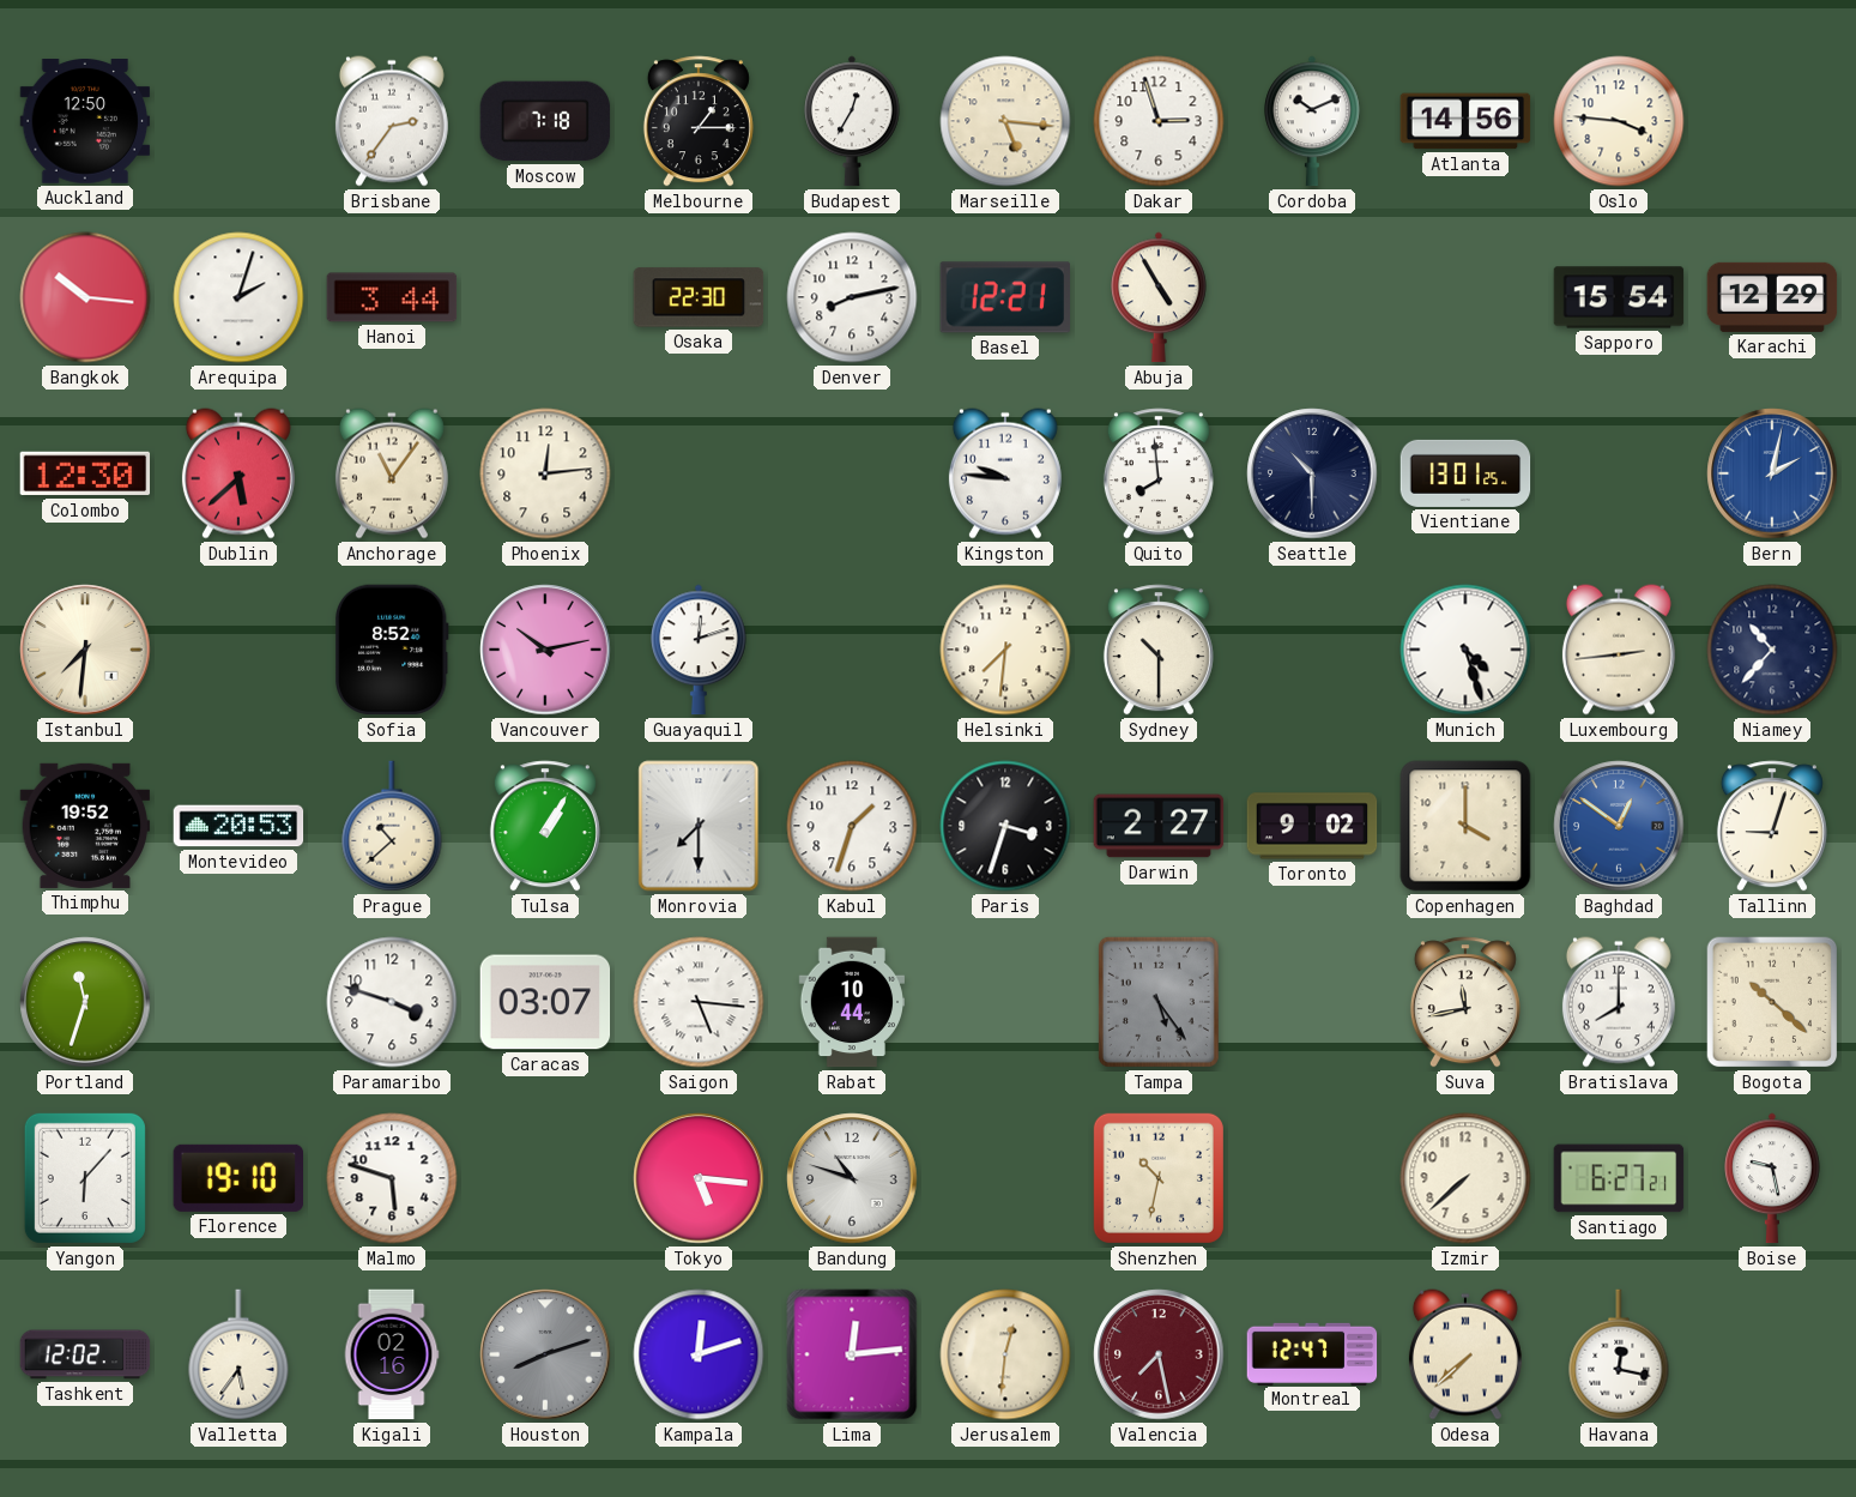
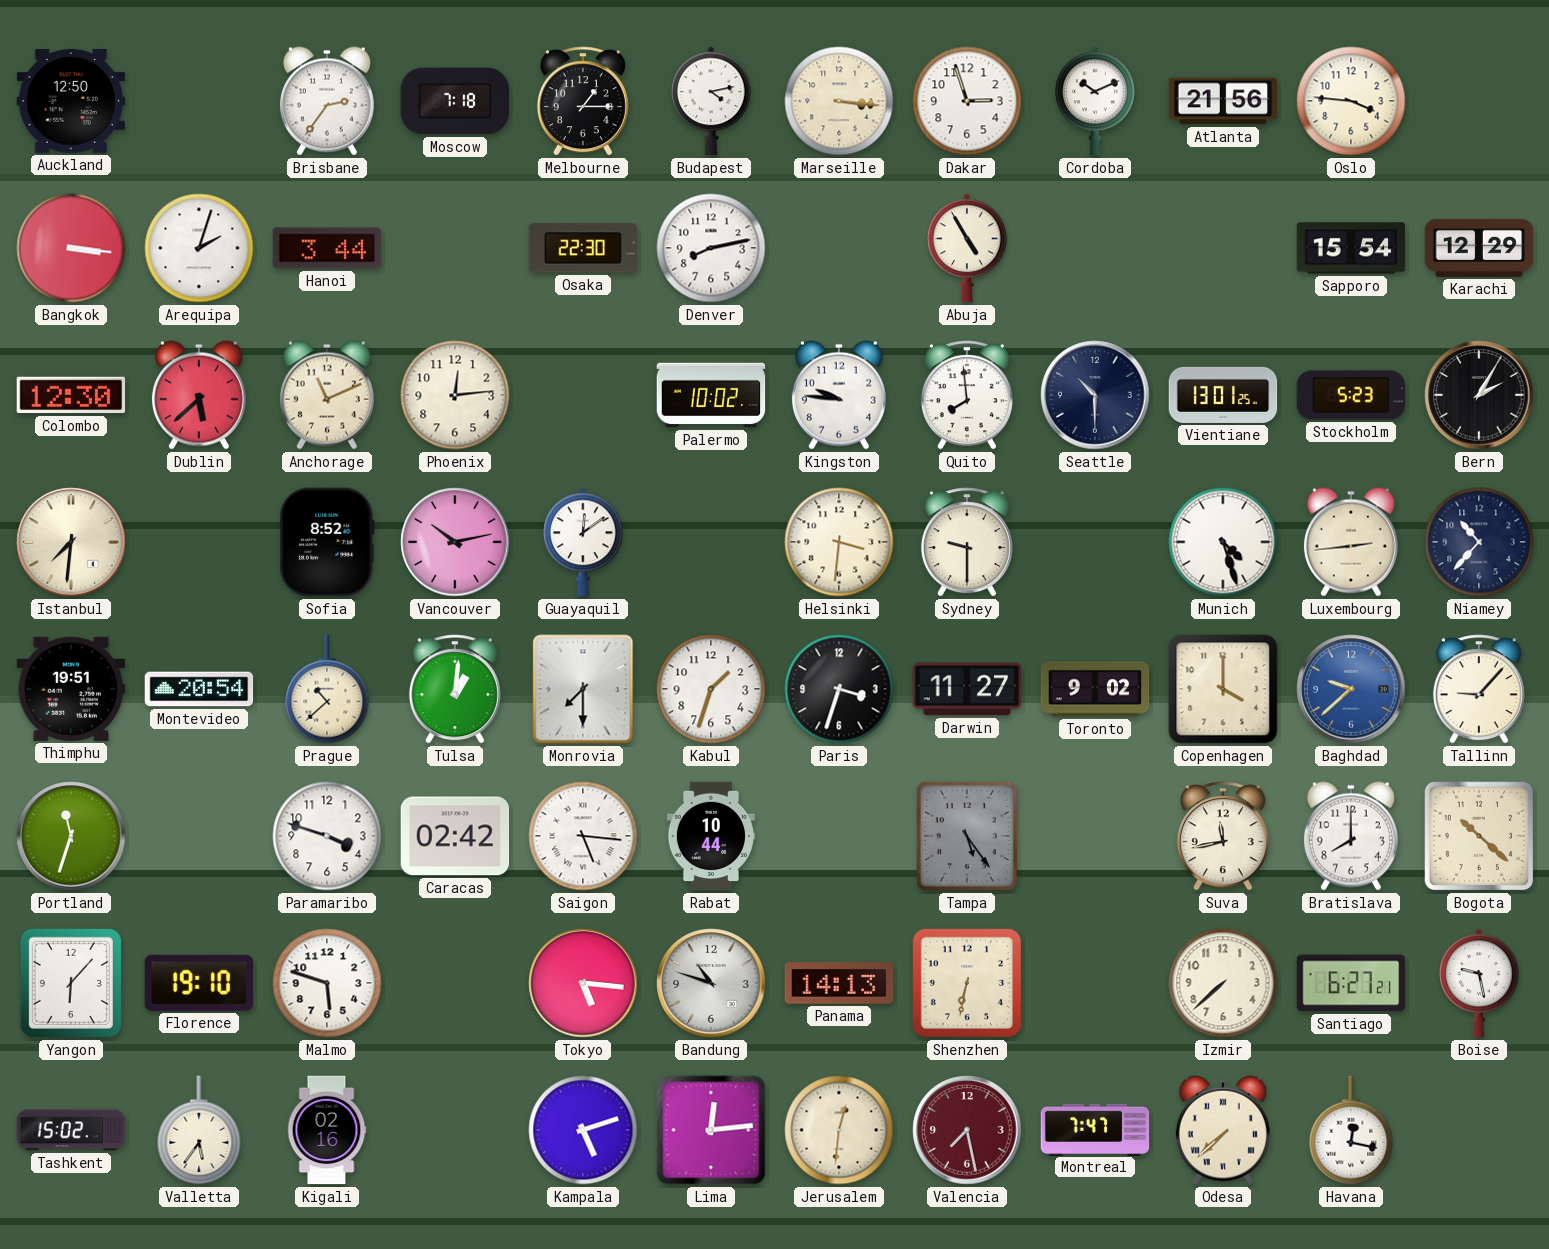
Budapest: 12:35 -> 4:13 (711, 101)
Marseille: 5:16 -> 3:16 (839, 101)
Atlanta: 14:56 -> 21:56 (1223, 101)
Bangkok: 10:16 -> 3:16 (71, 248)
Basel: 12:21 -> none (1004, 297)
Anchorage: 11:06 -> 11:11 (327, 395)
Palermo: none -> 10:02 (711, 395)
Stockholm: none -> 5:23 (1351, 395)
Bern: 2:02 -> 2:05 (1479, 395)
Bern dial: blue -> black (1479, 395)
Guayaquil: 12:12 -> 12:09 (583, 542)
Helsinki: 7:31 -> 3:31 (839, 542)
Sydney: 10:30 -> 9:30 (967, 542)
Thimphu: 19:52 -> 19:51 (71, 689)
Montevideo: 20:53 -> 20:54 (199, 689)
Tulsa: 1:05 -> 1:01 (455, 689)
Darwin: 2:27 -> 11:27 (967, 689)
Baghdad: 12:51 -> 9:38 (1351, 689)
Tallinn: 9:03 -> 9:07 (1479, 689)
Caracas: 03:07 -> 02:42 (455, 836)
Panama: none -> 14:13 (839, 983)
Shenzhen: 10:32 -> 6:32 (967, 983)
Tashkent: 12:02 -> 15:02 (71, 1130)
Houston: 8:12 -> none (545, 1354)
Kampala: 12:12 -> 5:12 (583, 1130)
Montreal: 12:47 -> 7:47 (1095, 1129)
